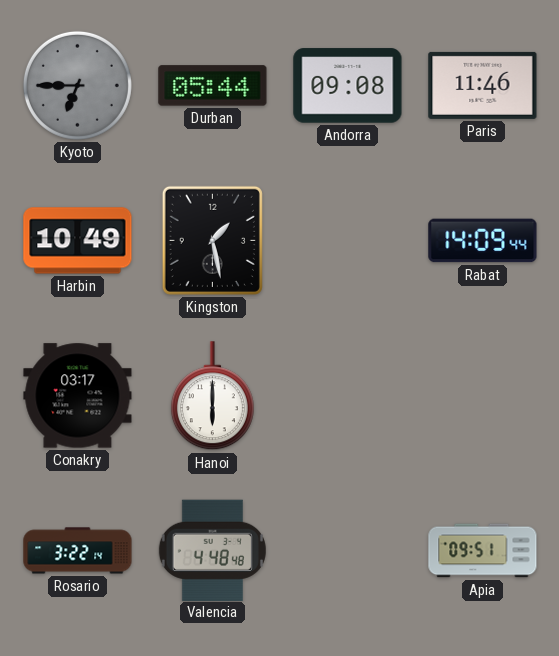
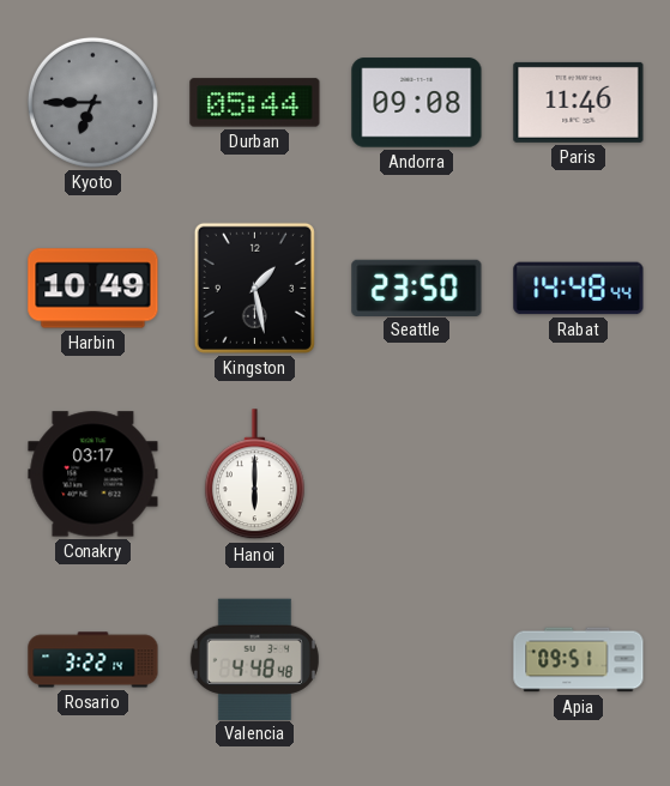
Seattle: none -> 23:50 (417, 288)
Rabat: 14:09 -> 14:48 (579, 289)
